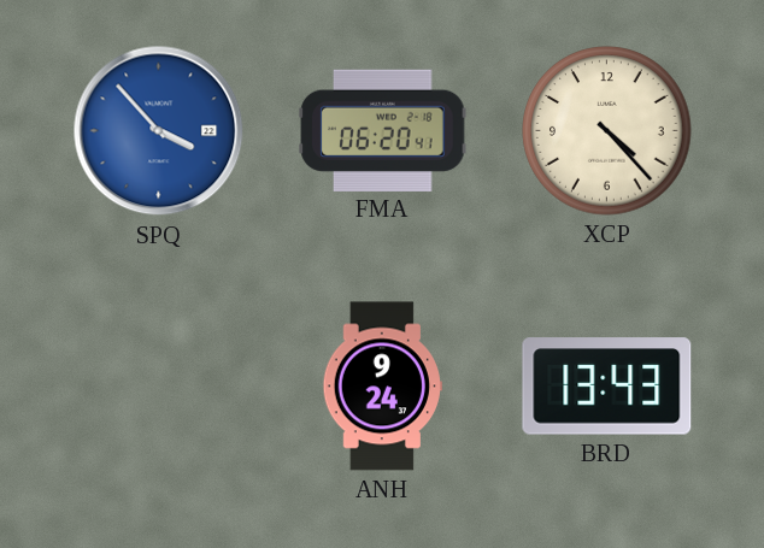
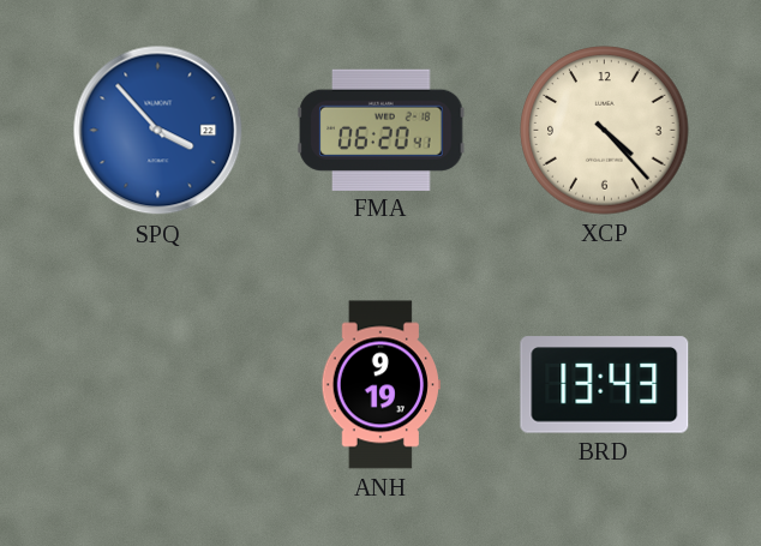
ANH: 9:24 -> 9:19 (380, 385)
